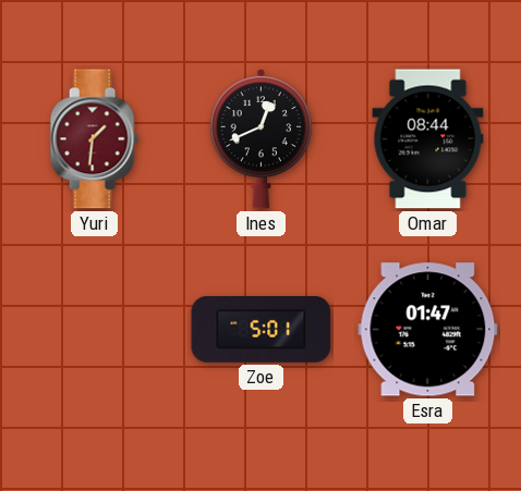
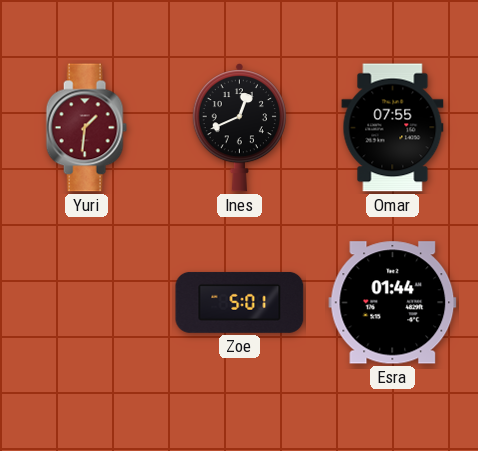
Omar: 08:44 -> 07:55 (393, 128)
Esra: 01:47 -> 01:44 (393, 303)
